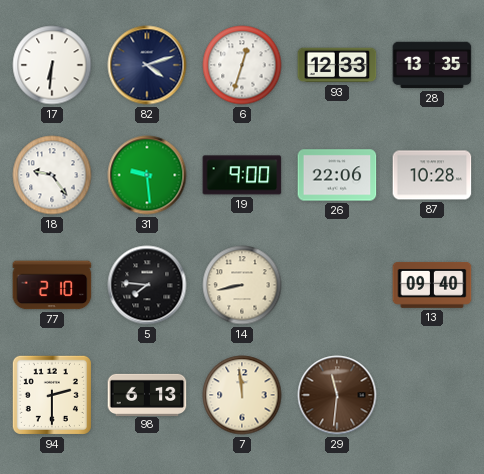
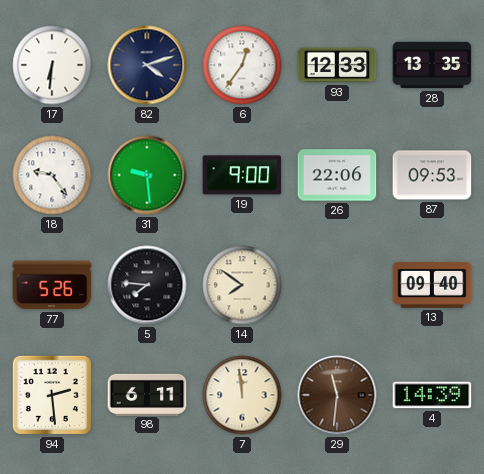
6: 12:33 -> 12:36 (242, 65)
87: 10:28 -> 09:53 (432, 175)
77: 2:10 -> 5:26 (52, 285)
14: 8:43 -> 7:51 (242, 285)
94: 2:30 -> 2:29 (52, 395)
98: 6:13 -> 6:11 (147, 394)
4: none -> 14:39 (432, 395)
